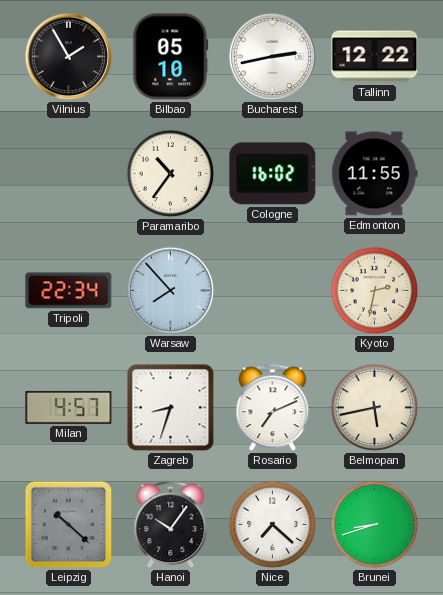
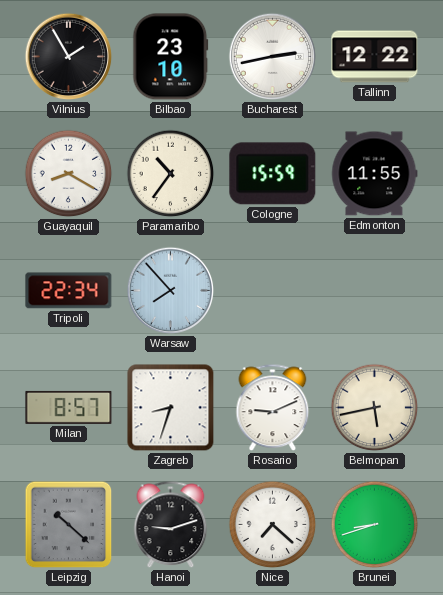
Bilbao: 05:10 -> 23:10 (171, 57)
Guayaquil: none -> 8:20 (69, 174)
Cologne: 16:02 -> 15:59 (273, 174)
Kyoto: 2:32 -> none (375, 291)
Milan: 4:57 -> 8:57 (69, 407)
Rosario: 7:11 -> 9:11 (273, 408)
Hanoi: 10:06 -> 9:12 (171, 525)
